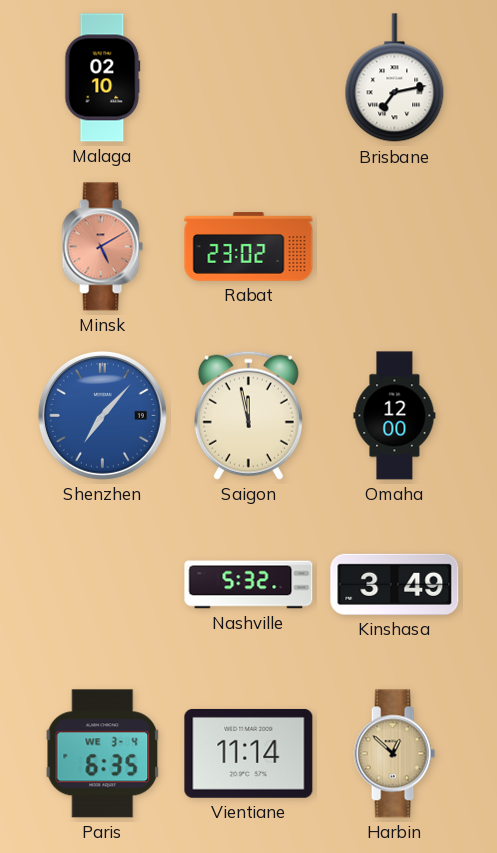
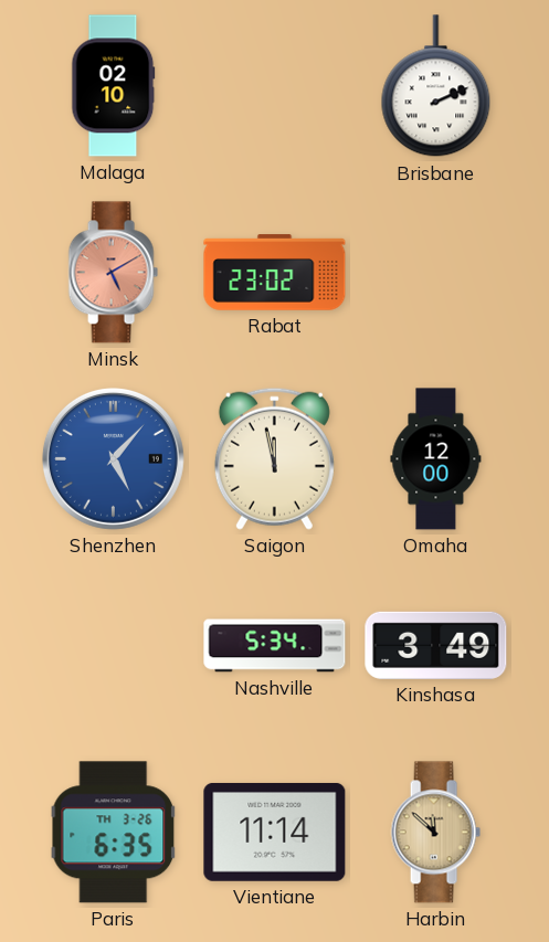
Brisbane: 7:13 -> 2:11 (436, 86)
Shenzhen: 7:07 -> 5:07 (113, 458)
Nashville: 5:32 -> 5:34 (275, 646)
Paris date: WE 3-4 -> TH 3-26 (114, 833)
Harbin: 12:52 -> 11:52 (435, 833)
